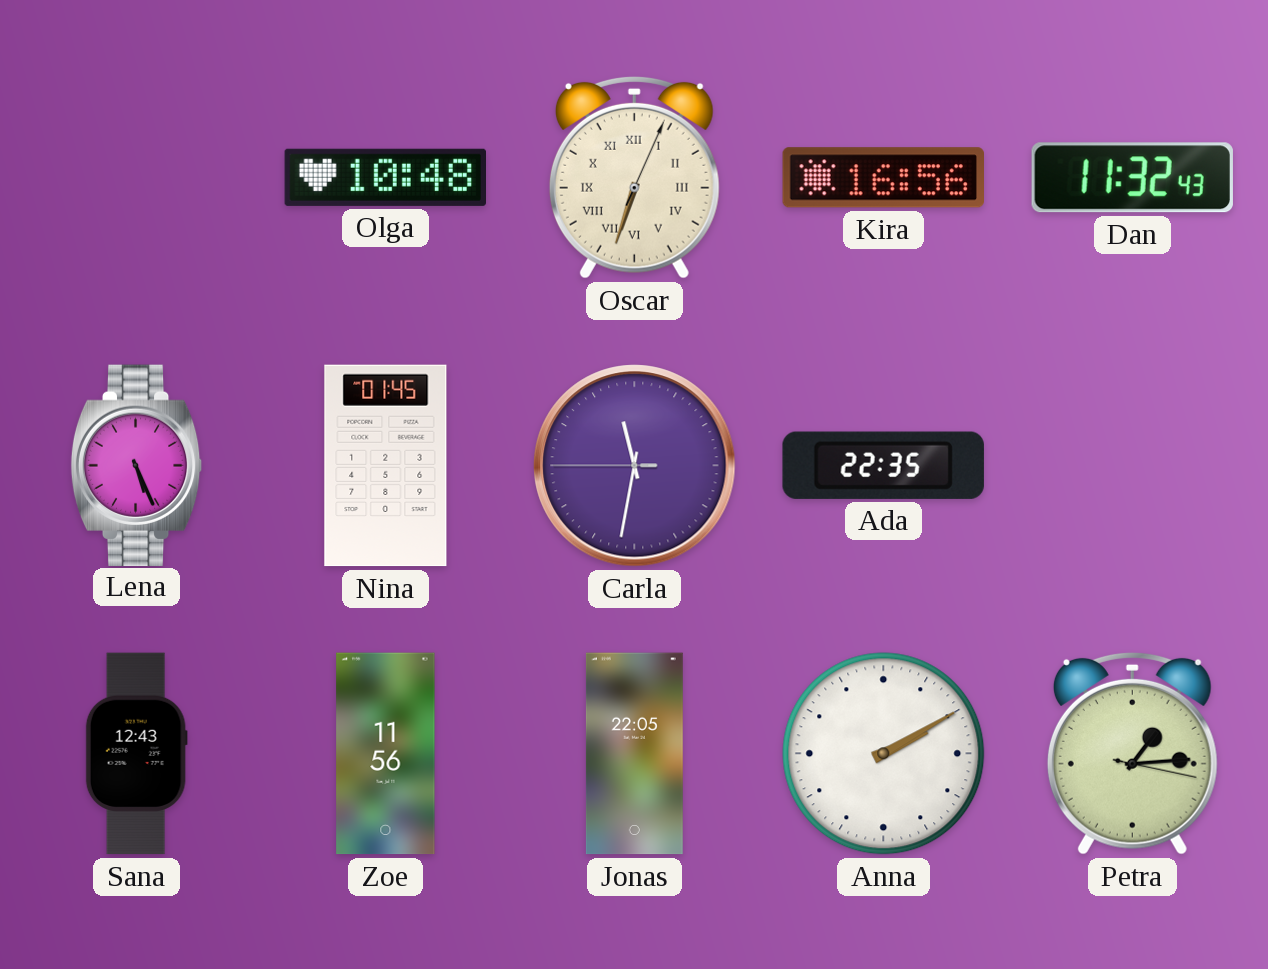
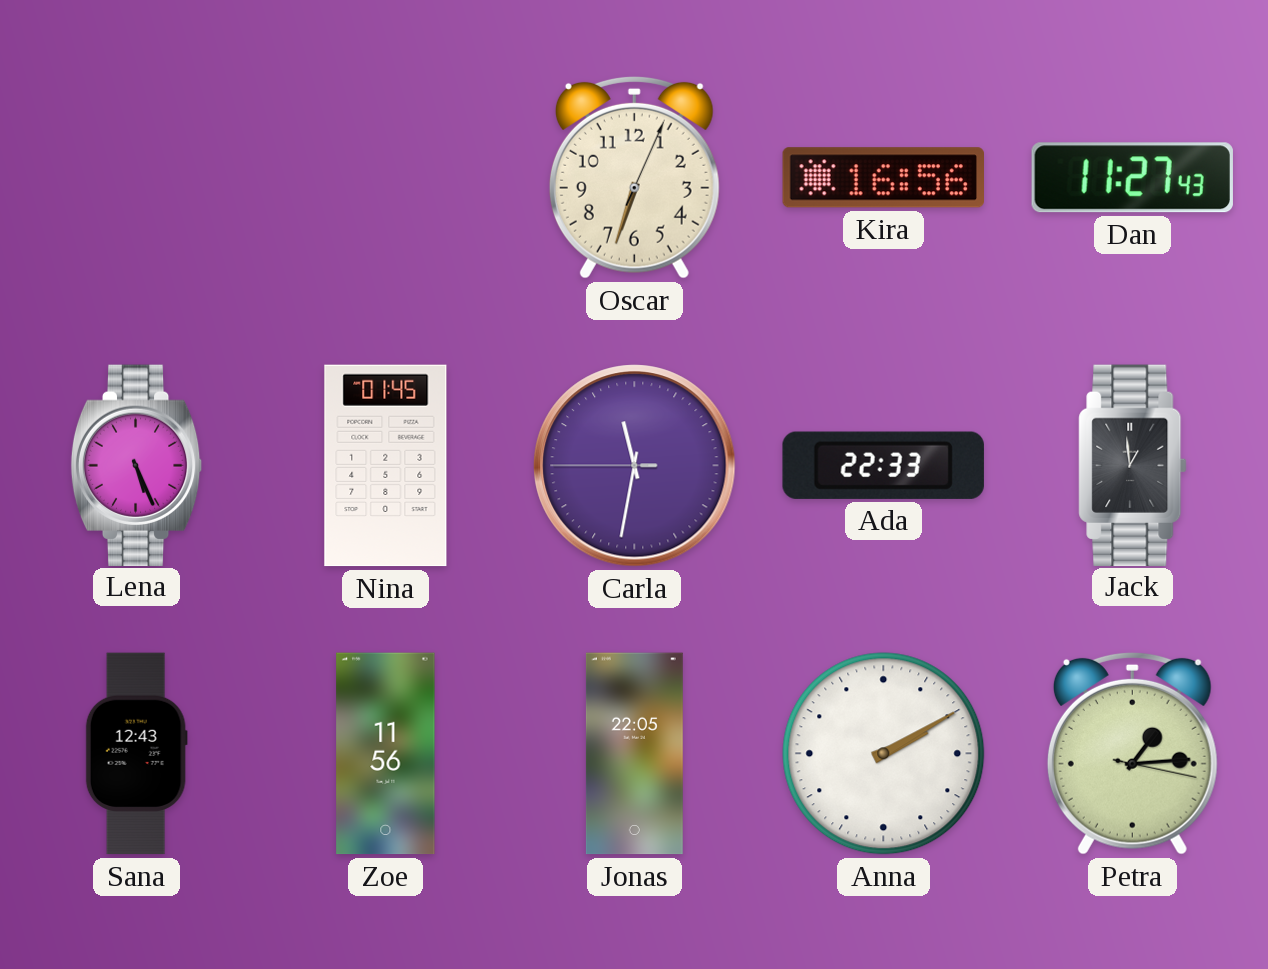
Olga: 10:48 -> none (385, 177)
Oscar numerals: Roman -> Arabic (634, 177)
Dan: 11:32 -> 11:27 (1132, 178)
Ada: 22:35 -> 22:33 (883, 465)
Jack: none -> 12:59 (1133, 465)
